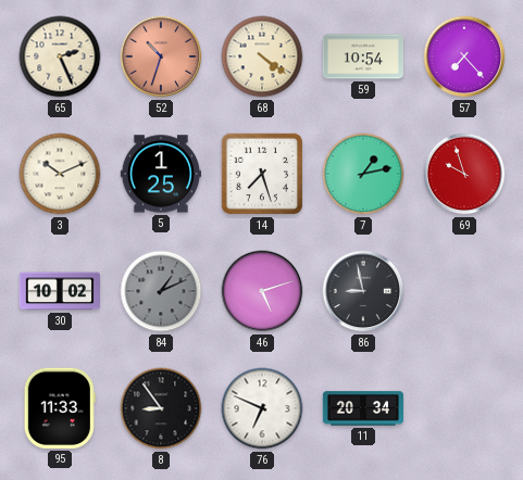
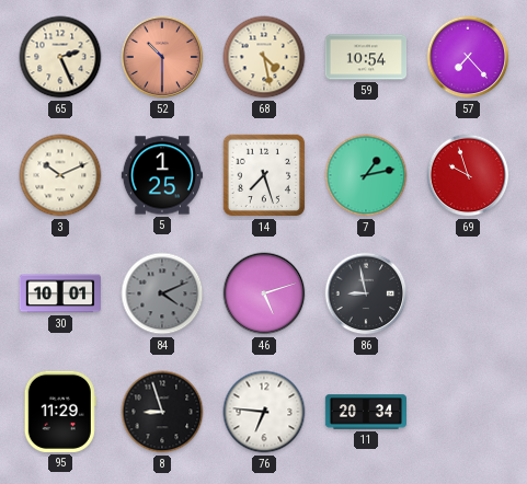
52: 10:33 -> 10:30 (162, 57)
68: 4:21 -> 4:28 (264, 57)
30: 10:02 -> 10:01 (60, 293)
84: 1:11 -> 4:11 (162, 293)
95: 11:33 -> 11:29 (60, 412)
8: 8:54 -> 8:57 (162, 412)
76: 6:49 -> 6:46 (264, 412)
